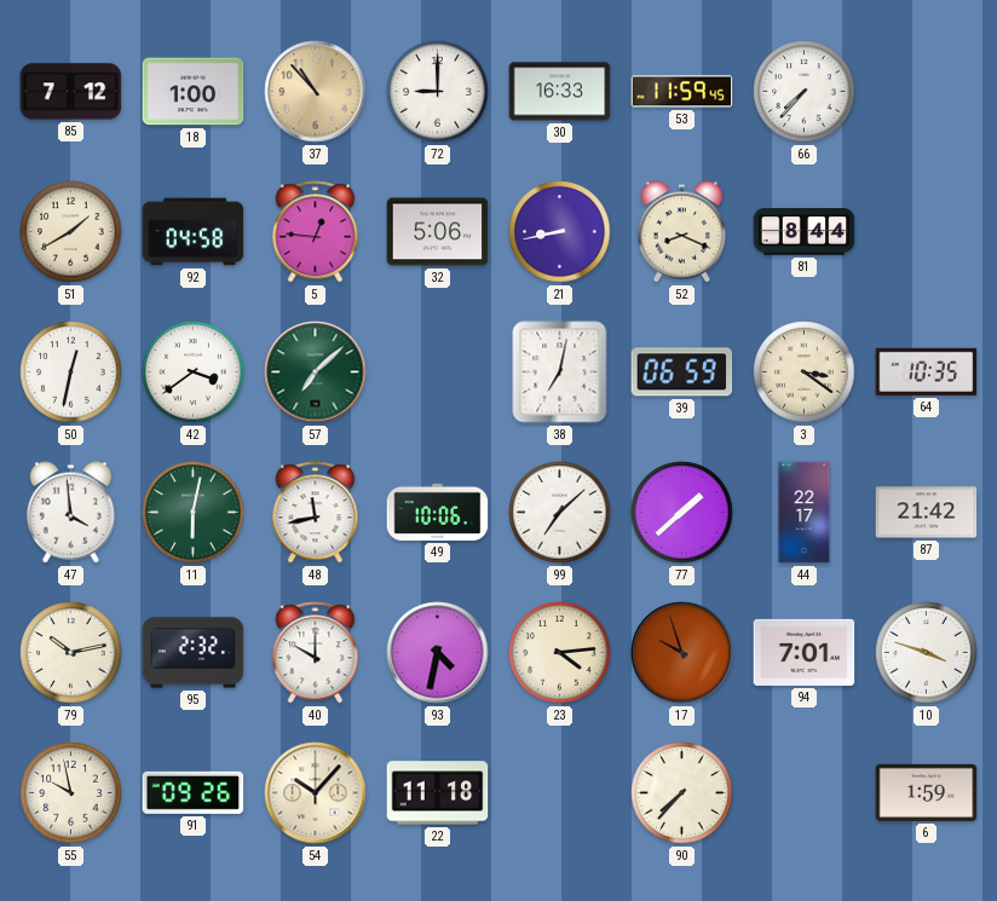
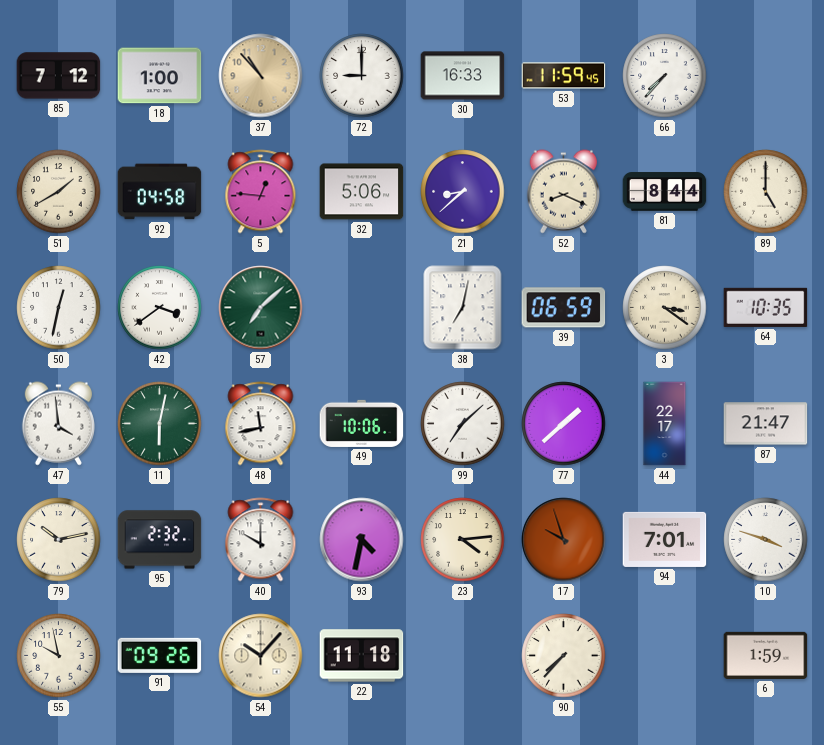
21: 8:43 -> 8:38 (463, 192)
89: none -> 5:00 (766, 192)
87: 21:42 -> 21:47 (766, 424)
